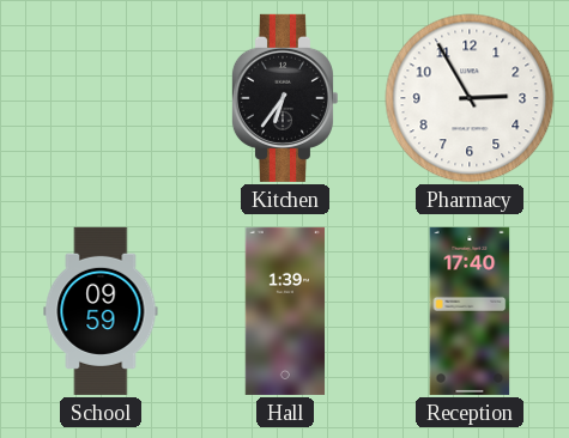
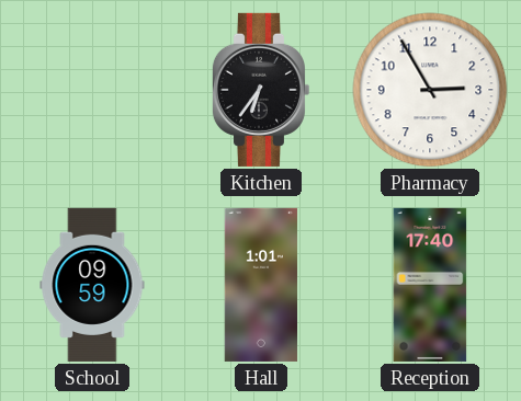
Hall: 1:39 -> 1:01 (261, 285)
